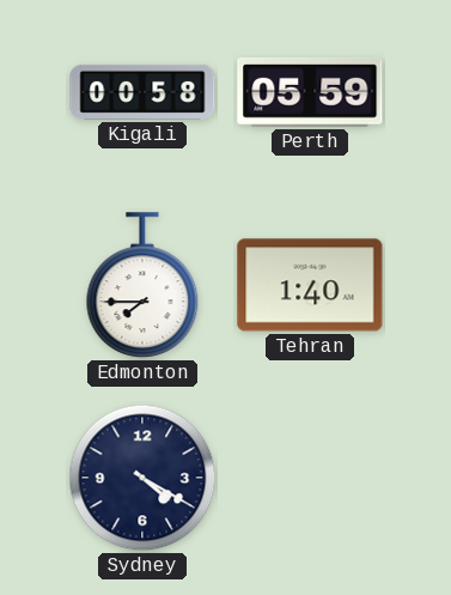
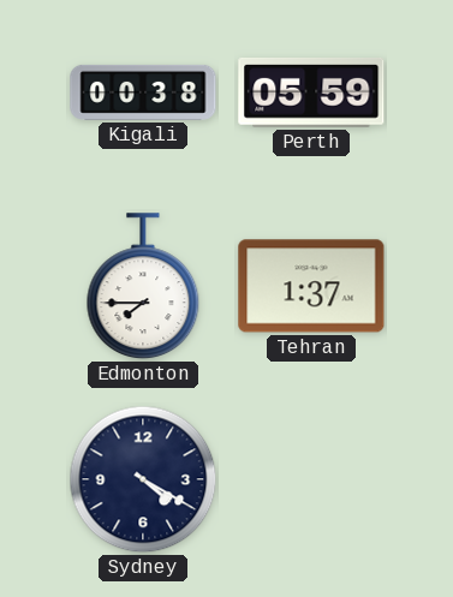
Kigali: 00:58 -> 00:38 (143, 92)
Tehran: 1:40 -> 1:37 (311, 286)
